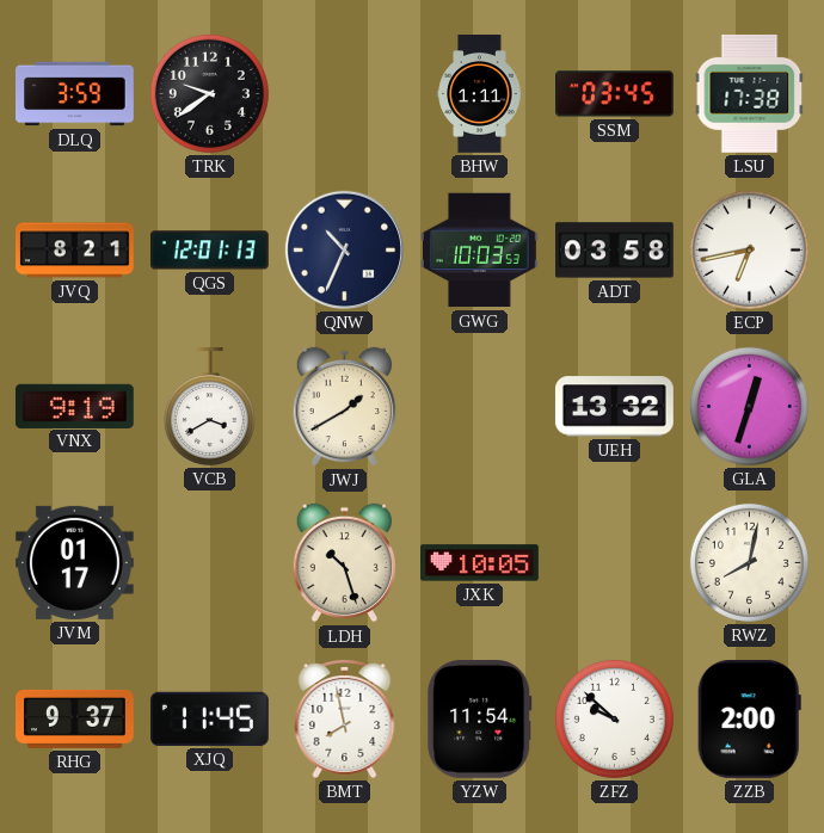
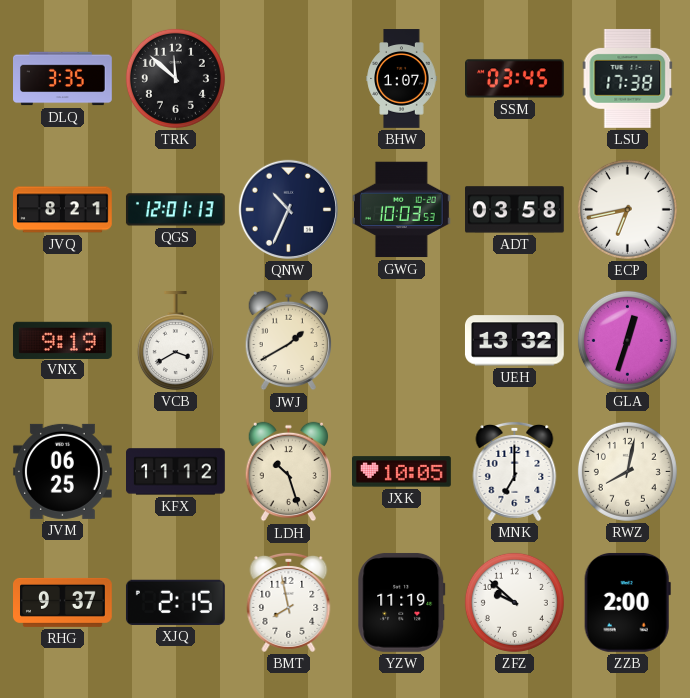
DLQ: 3:59 -> 3:35 (63, 79)
TRK: 9:39 -> 11:52 (175, 78)
BHW: 1:11 -> 1:07 (402, 79)
JVM: 01:17 -> 06:25 (62, 471)
KFX: none -> 11:12 (176, 472)
MNK: none -> 7:00 (515, 471)
XJQ: 11:45 -> 2:15 (175, 602)
YZW: 11:54 -> 11:19 (402, 602)
